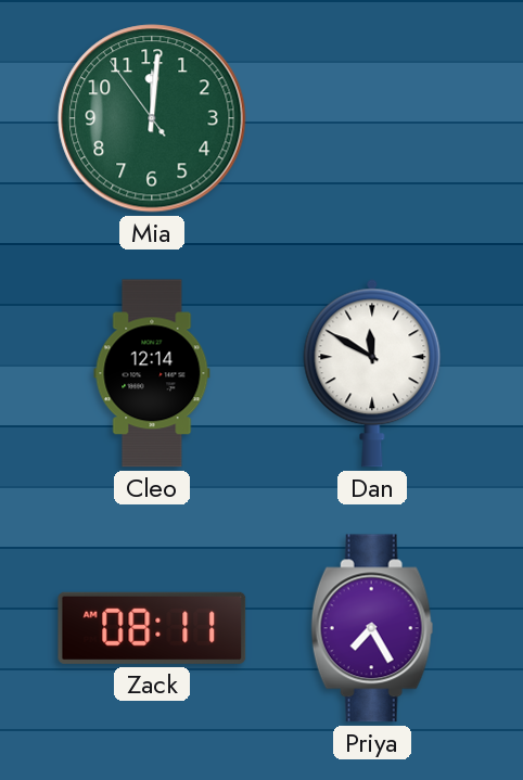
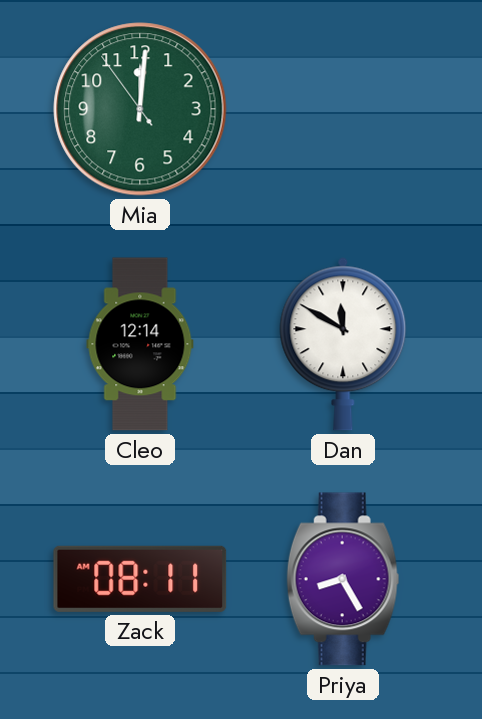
Priya: 7:25 -> 8:25 (343, 579)
